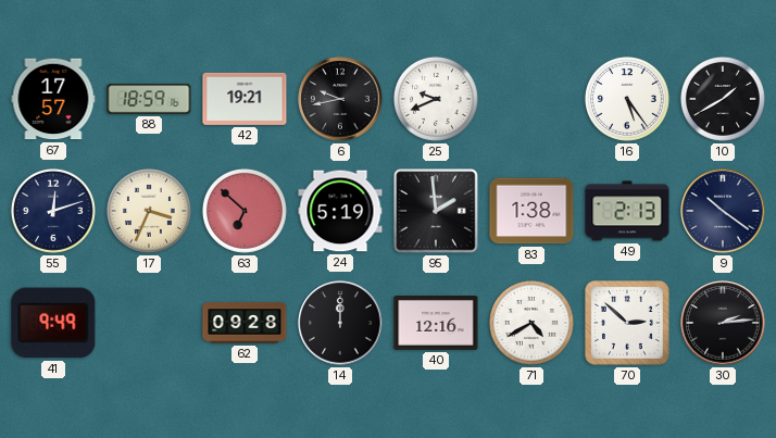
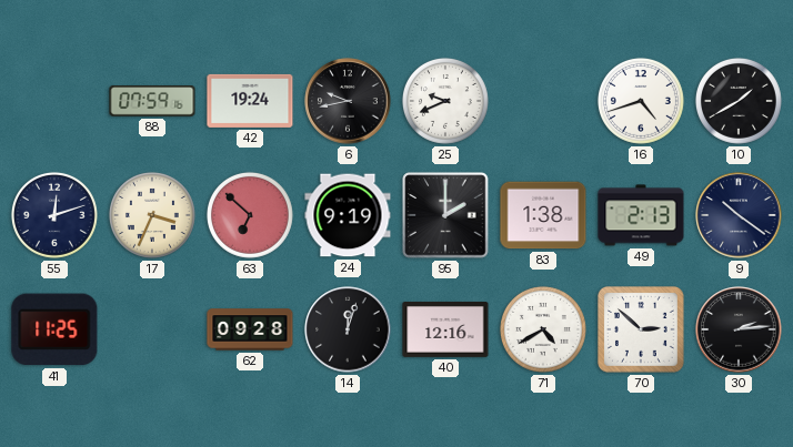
67: 17:57 -> none (53, 99)
88: 18:59 -> 07:59 (152, 102)
42: 19:21 -> 19:24 (250, 101)
16: 5:24 -> 4:42 (641, 101)
24: 5:19 -> 9:19 (348, 215)
95: 1:59 -> 2:00 (445, 215)
41: 9:49 -> 11:25 (54, 329)
14: 12:00 -> 12:03 (348, 329)
